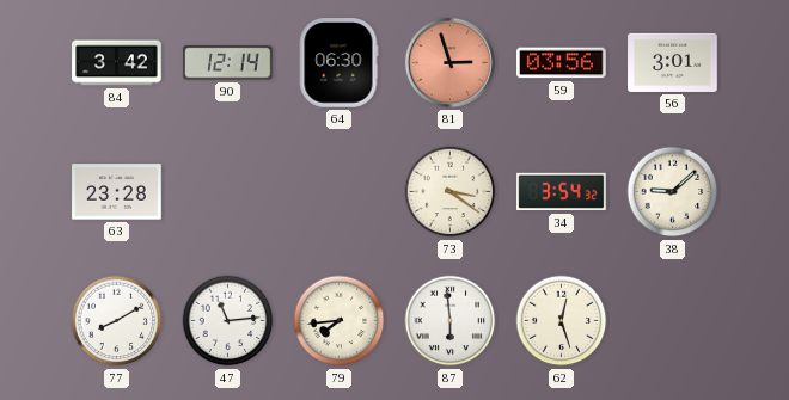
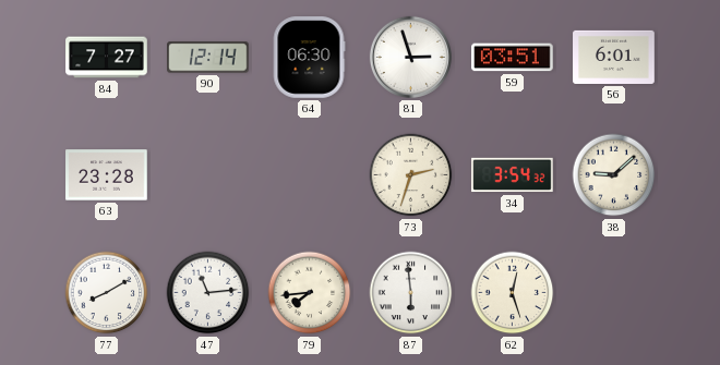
84: 3:42 -> 7:27 (107, 58)
81 dial: salmon -> white (410, 57)
59: 03:56 -> 03:51 (513, 58)
56: 3:01 -> 6:01 (614, 57)
73: 3:21 -> 2:33 (411, 175)
